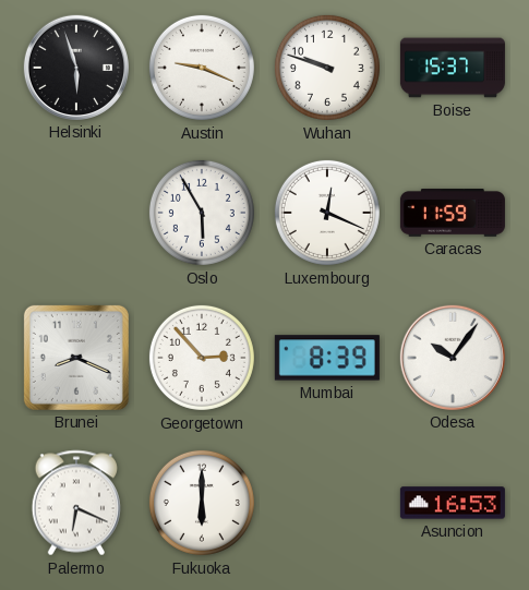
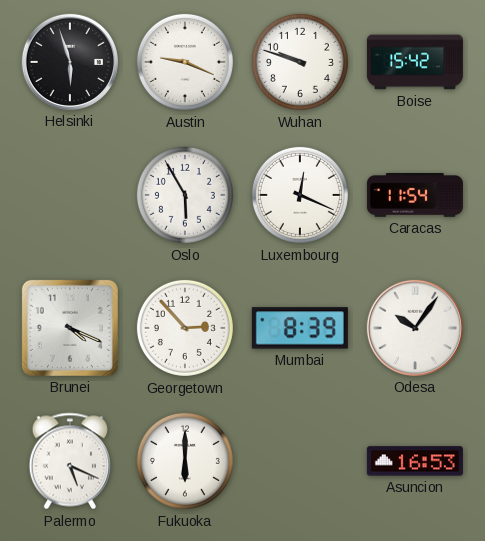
Boise: 15:37 -> 15:42 (415, 62)
Caracas: 11:59 -> 11:54 (415, 196)
Brunei: 8:19 -> 4:19 (70, 328)
Palermo: 6:19 -> 5:19 (70, 461)
